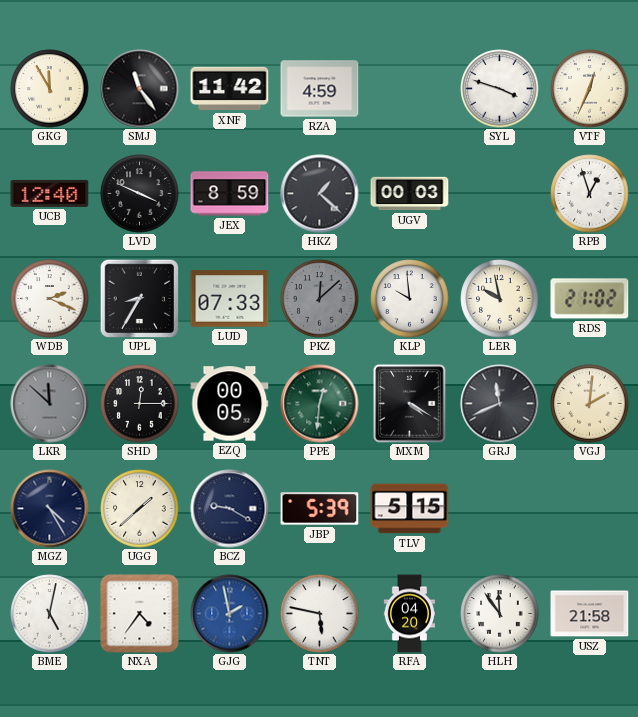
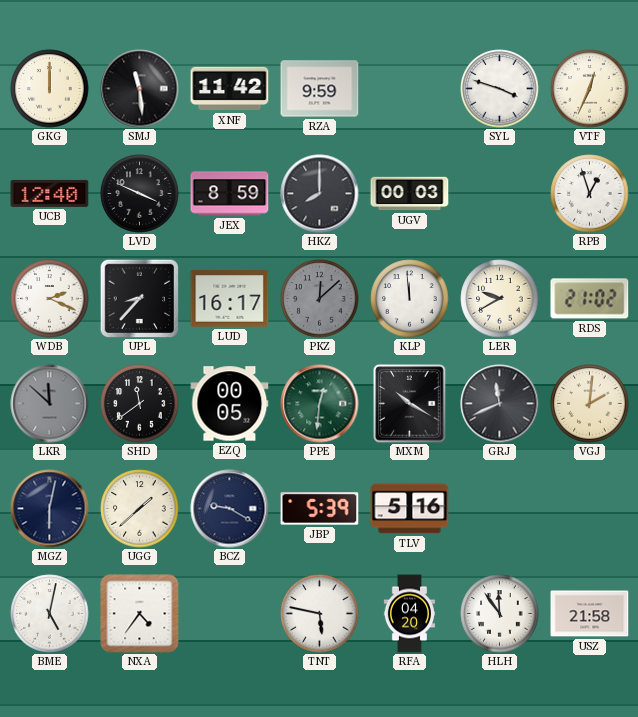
GKG: 11:55 -> 12:00 (50, 89)
SMJ: 11:24 -> 11:29 (140, 89)
RZA: 4:59 -> 9:59 (320, 89)
HKZ: 1:22 -> 8:00 (320, 194)
UPL: 8:35 -> 8:37 (139, 298)
LUD: 07:33 -> 16:17 (230, 299)
KLP: 9:59 -> 11:59 (410, 299)
LER: 9:58 -> 9:40 (500, 299)
SHD: 12:15 -> 11:39 (140, 404)
MXM: 4:20 -> 10:20 (410, 404)
MGZ: 4:25 -> 6:02 (50, 509)
TLV: 5:15 -> 5:16 (410, 509)
GJG: 1:58 -> none (230, 614)
